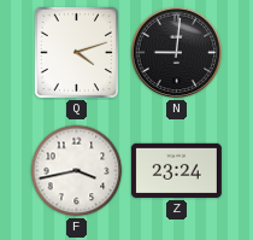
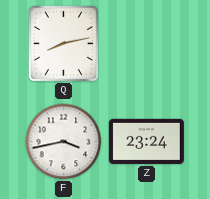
Q: 4:12 -> 8:13 (63, 43)
N: 9:01 -> none (177, 53)
